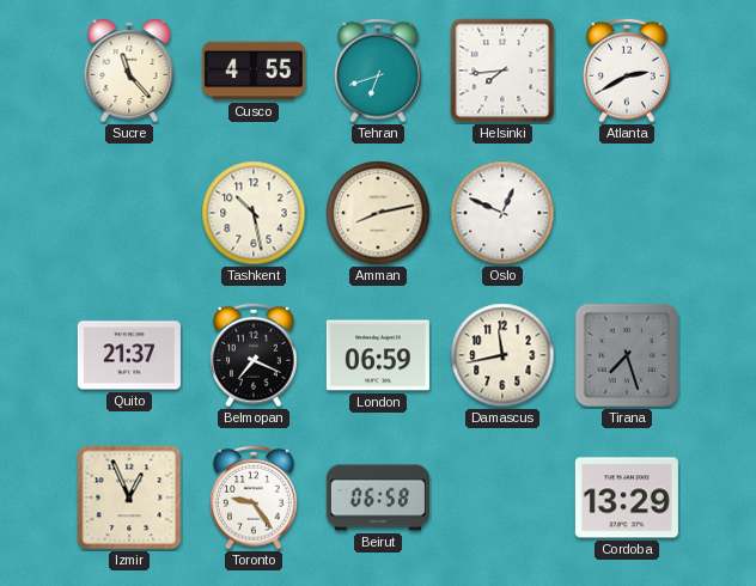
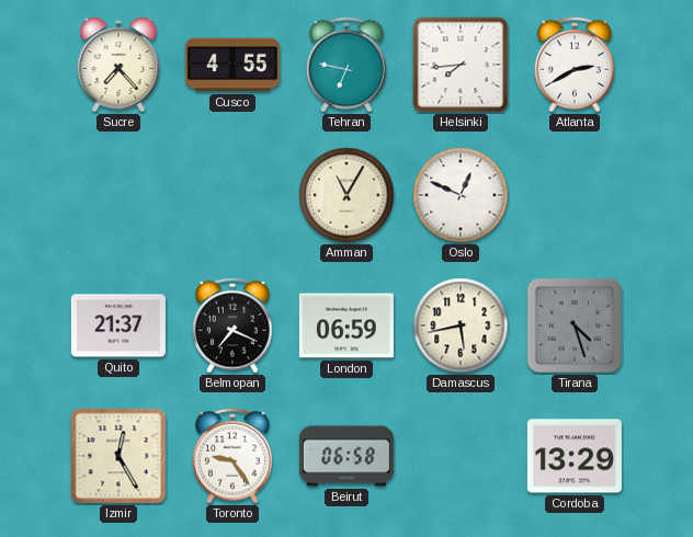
Sucre: 11:23 -> 7:23 (118, 65)
Tehran: 6:42 -> 6:47 (346, 65)
Tashkent: 10:28 -> none (254, 213)
Amman: 8:13 -> 11:05 (346, 195)
Damascus: 11:43 -> 5:43 (461, 325)
Tirana: 7:27 -> 4:27 (575, 325)
Izmir: 12:56 -> 12:25 (118, 456)
